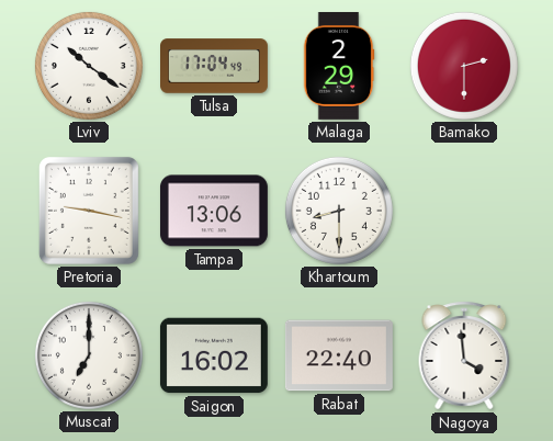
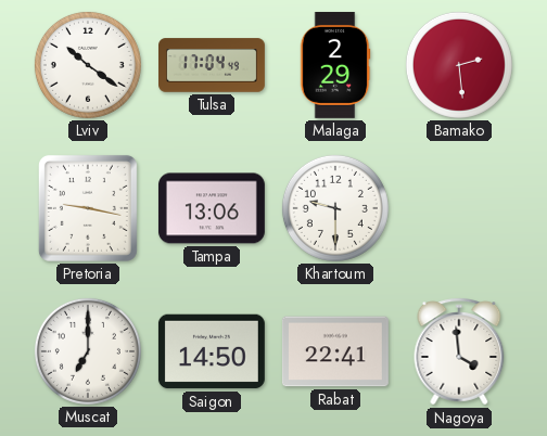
Bamako: 2:30 -> 2:29 (459, 65)
Khartoum: 8:30 -> 9:30 (335, 208)
Saigon: 16:02 -> 14:50 (212, 351)
Rabat: 22:40 -> 22:41 (335, 351)
